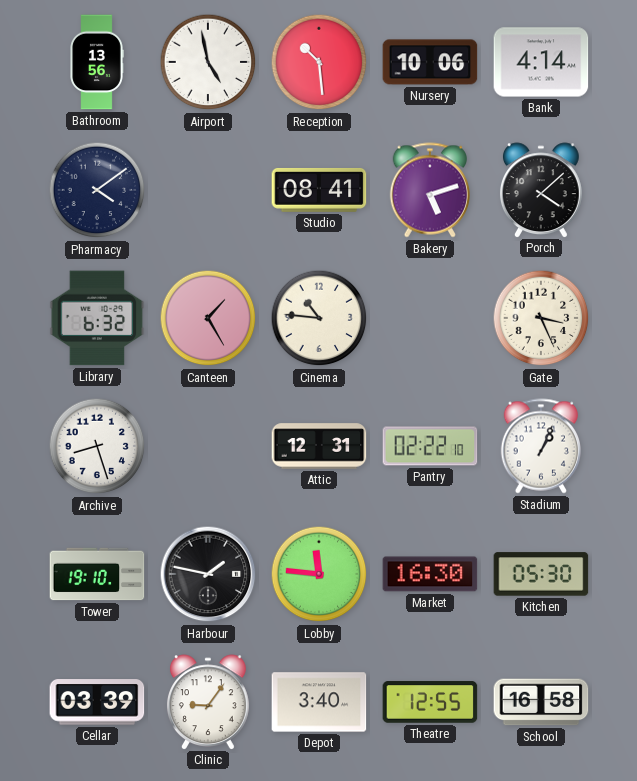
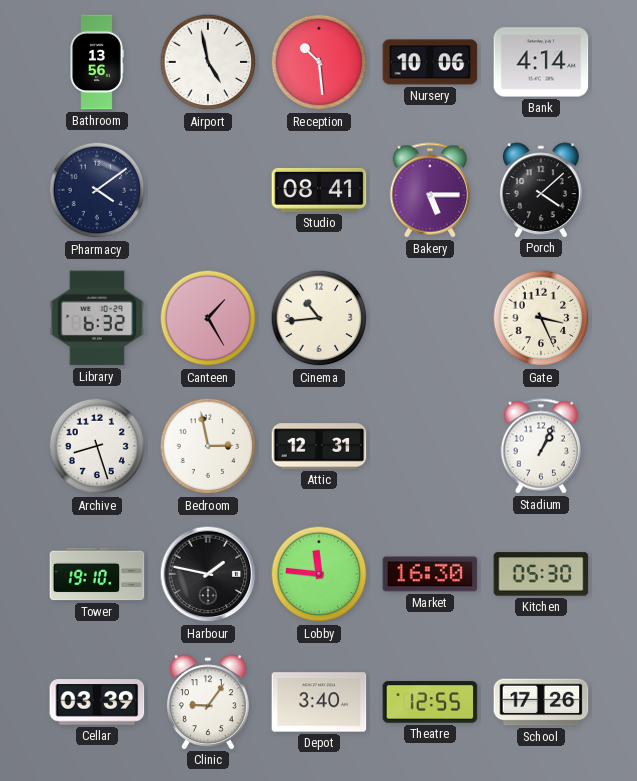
Bakery: 5:12 -> 5:15 (429, 190)
Cinema: 10:46 -> 10:44 (319, 318)
Bedroom: none -> 2:58 (208, 446)
Pantry: 02:22 -> none (430, 446)
School: 16:58 -> 17:26 (541, 702)
